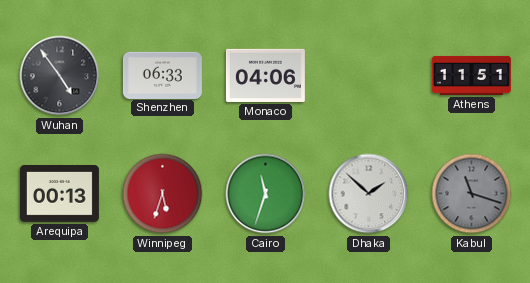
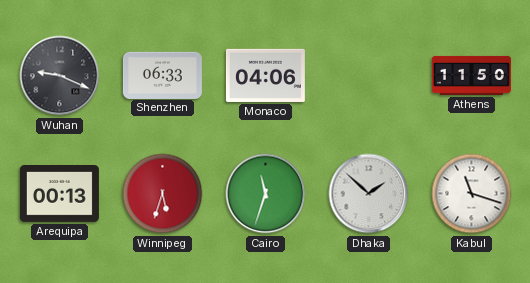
Wuhan: 4:54 -> 9:19 (60, 76)
Athens: 11:51 -> 11:50 (471, 75)
Kabul dial: grey -> white (472, 194)
